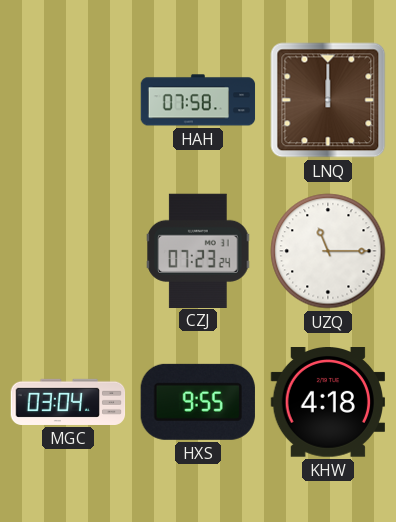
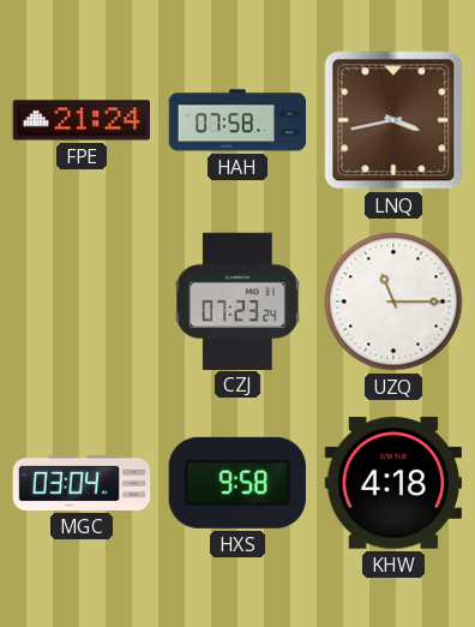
FPE: none -> 21:24 (82, 120)
LNQ: 12:00 -> 3:43 (393, 120)
HXS: 9:55 -> 9:58 (237, 483)
